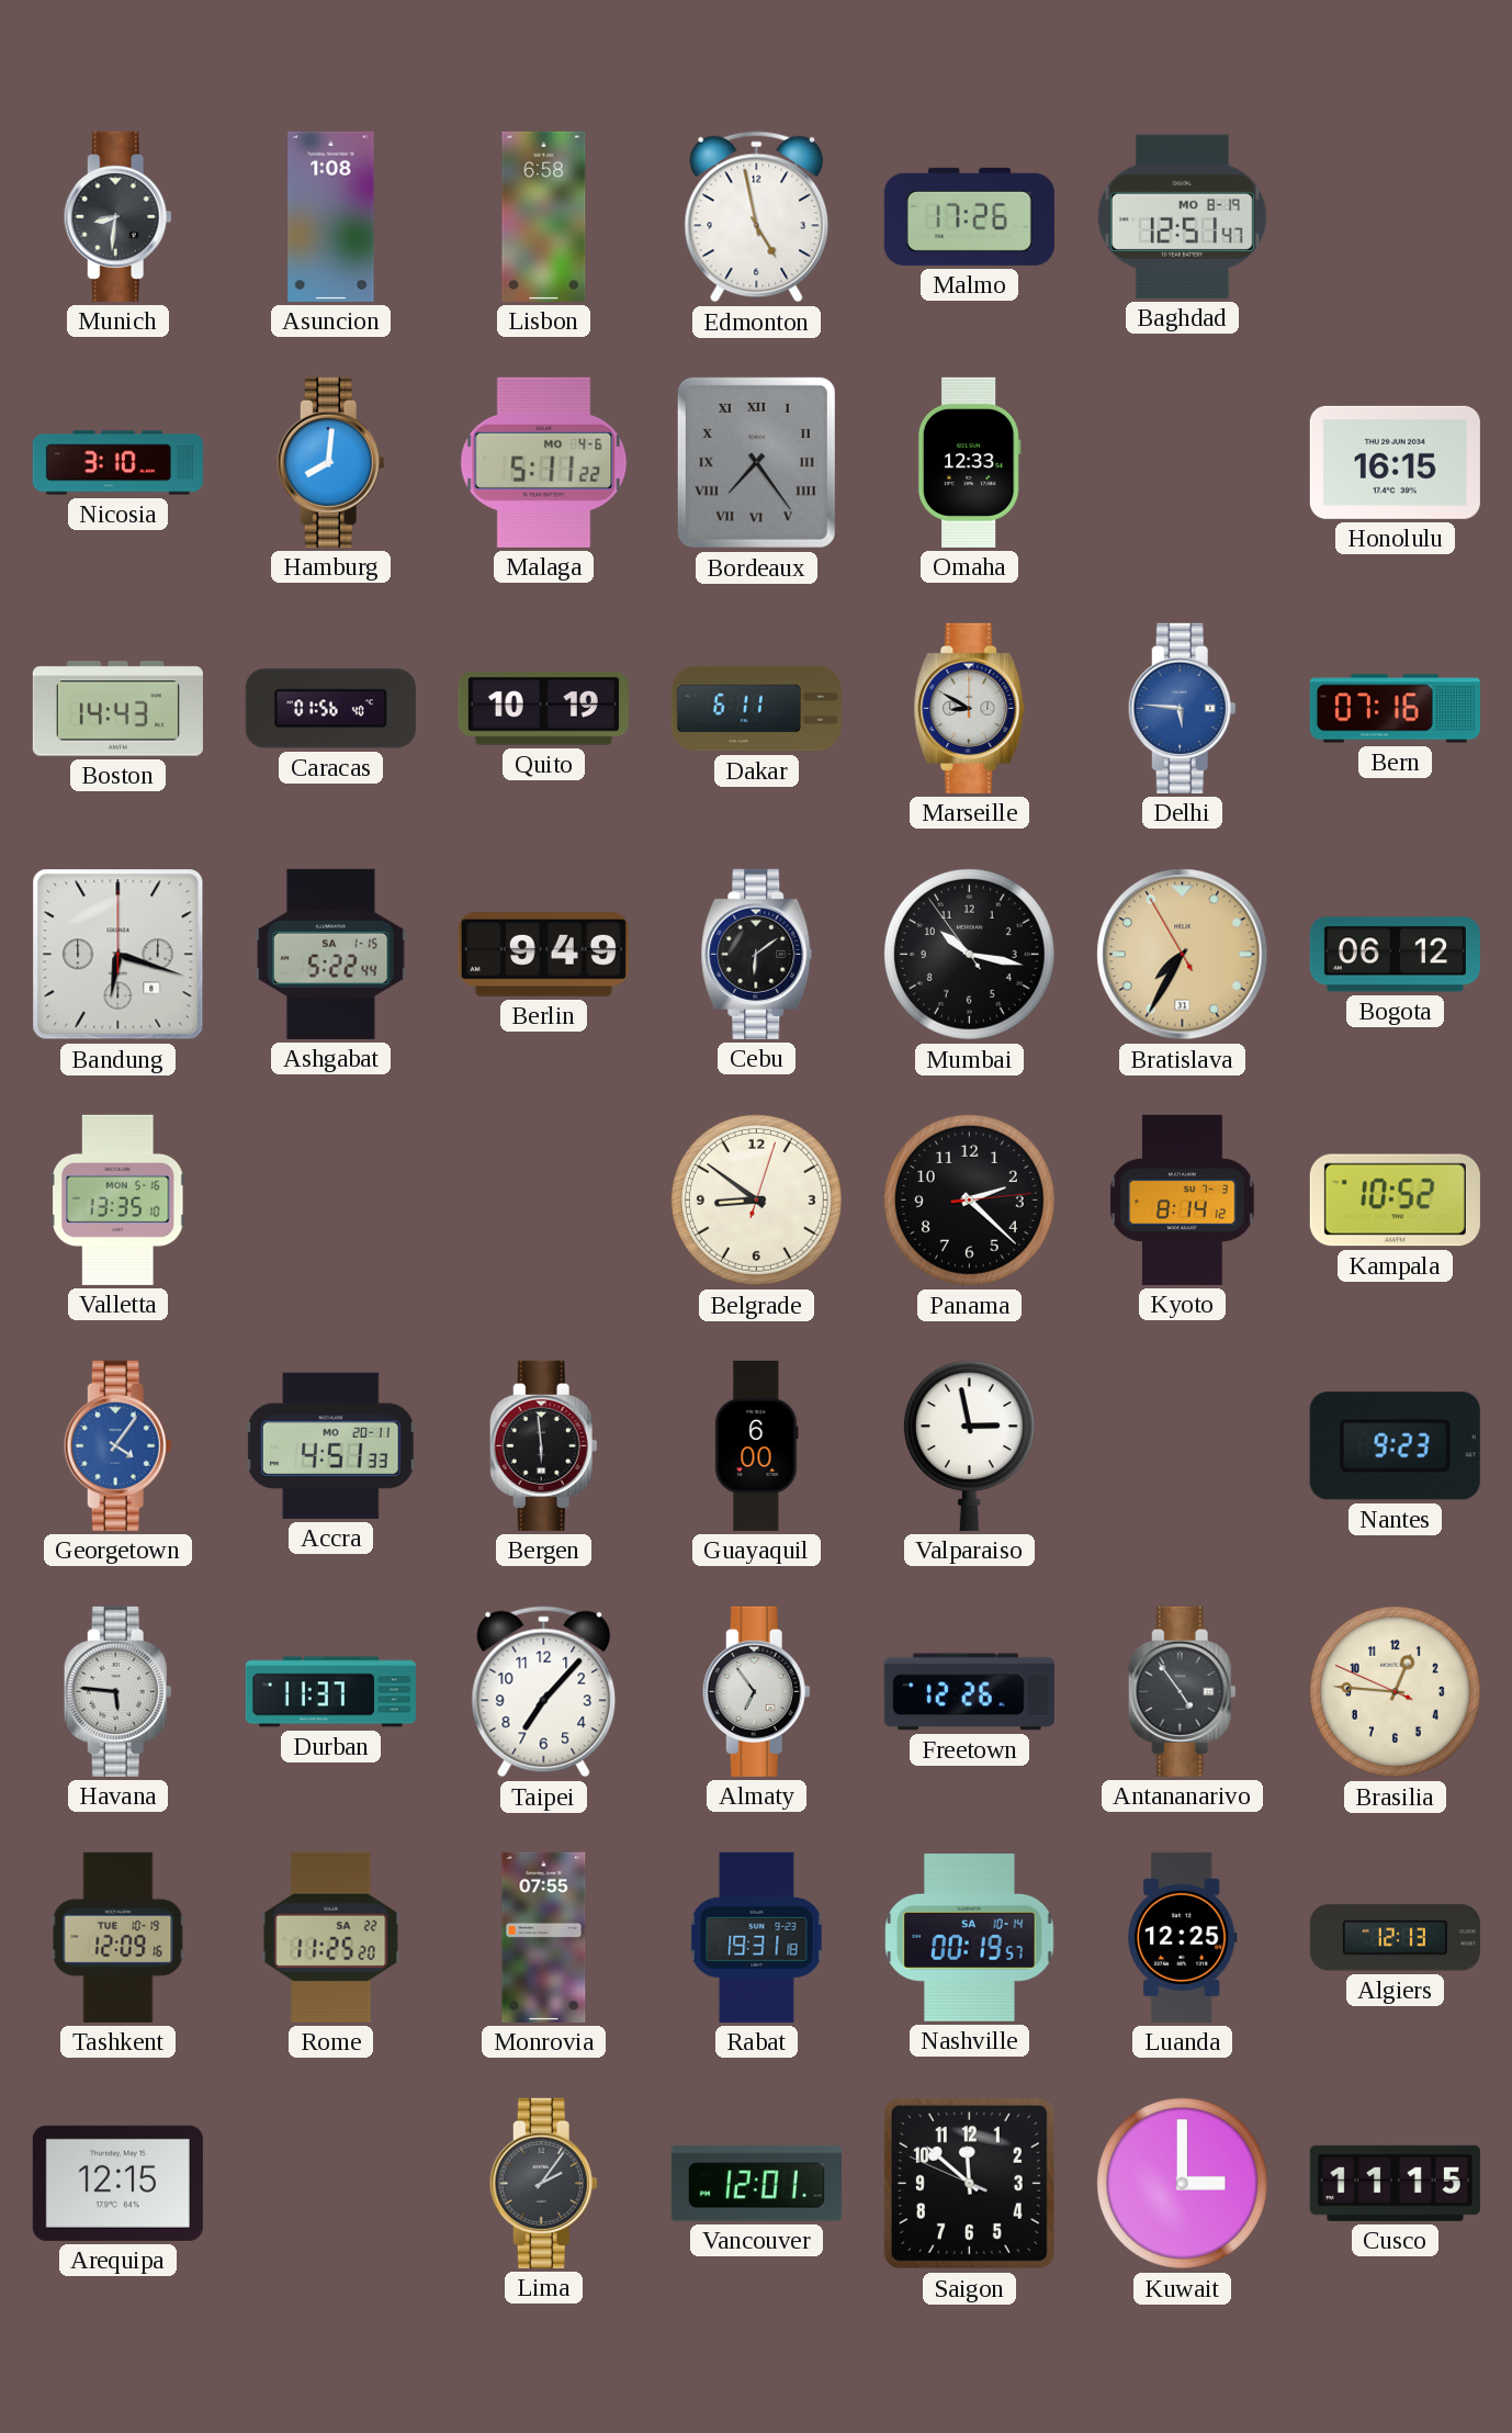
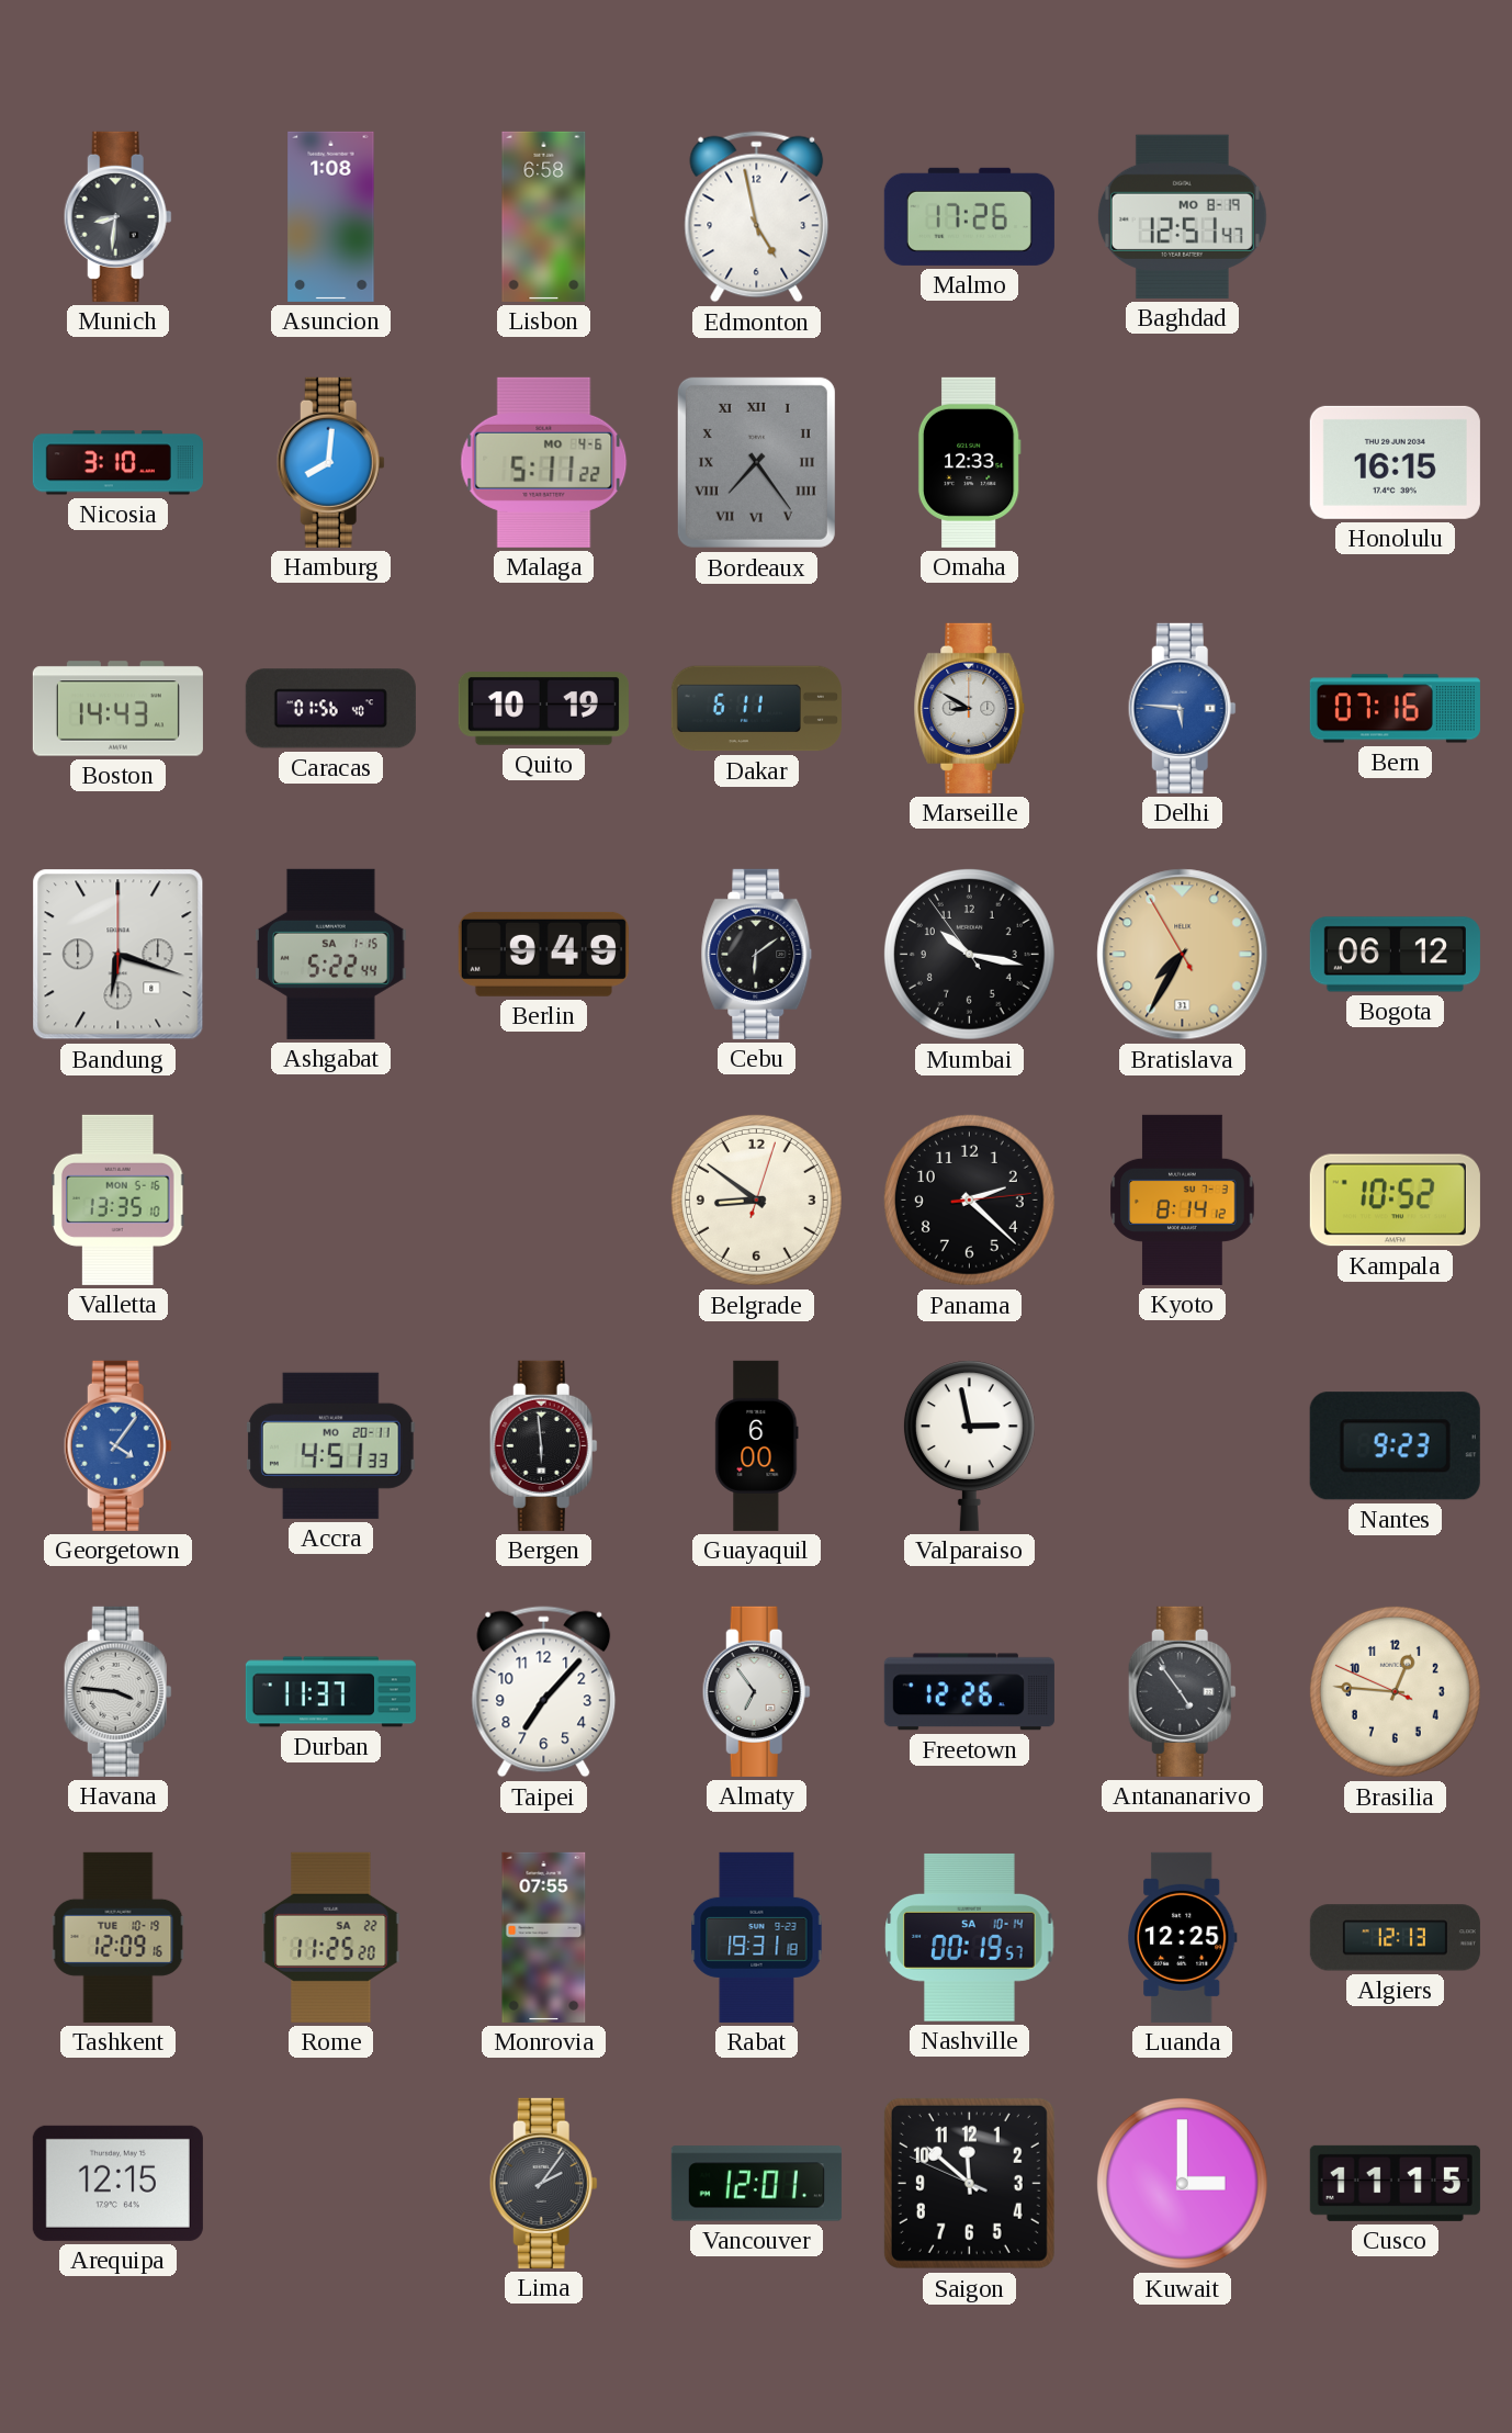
Havana: 5:46 -> 3:46 (117, 1691)
